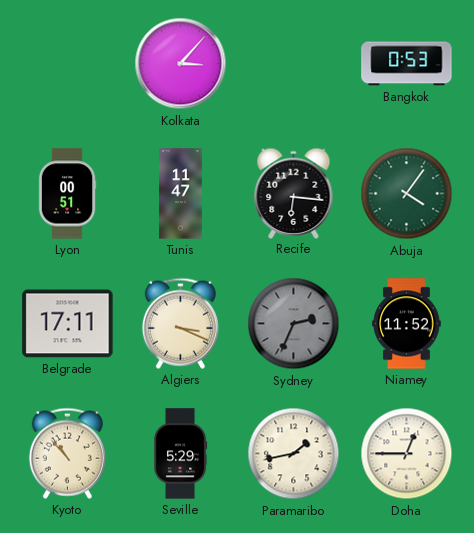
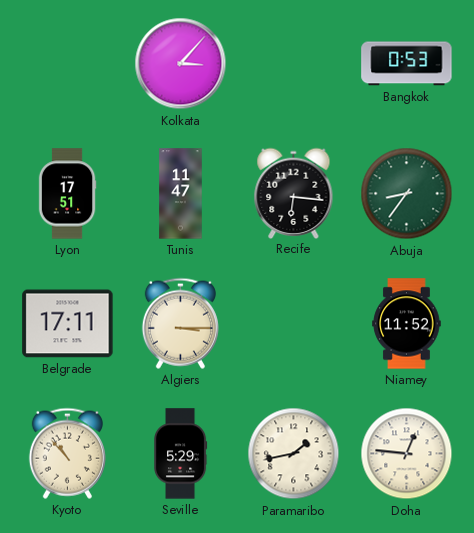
Lyon: 00:51 -> 17:51 (67, 194)
Abuja: 4:06 -> 8:36 (407, 194)
Algiers: 3:19 -> 3:15 (180, 323)
Sydney: 2:34 -> none (294, 324)
Doha: 12:45 -> 12:46 (407, 454)
